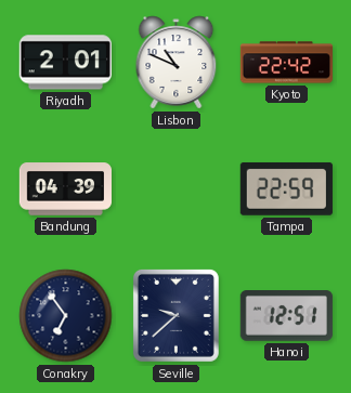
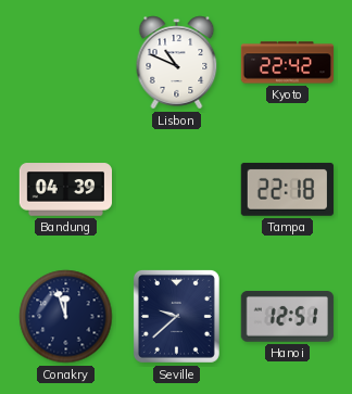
Riyadh: 2:01 -> none (65, 63)
Tampa: 22:59 -> 22:18 (287, 189)
Conakry: 6:54 -> 11:57 (66, 317)
